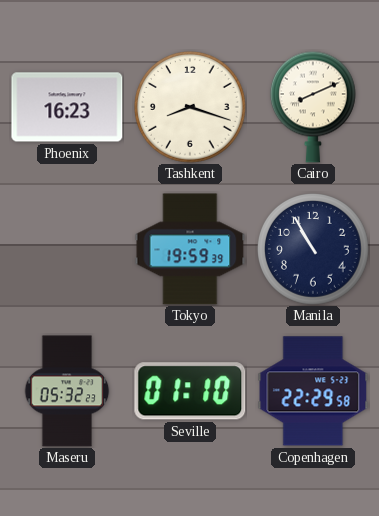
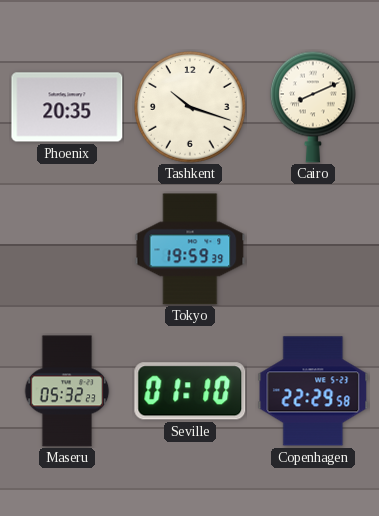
Phoenix: 16:23 -> 20:35 (67, 107)
Tashkent: 8:18 -> 10:18 (191, 108)
Manila: 10:55 -> none (314, 250)
